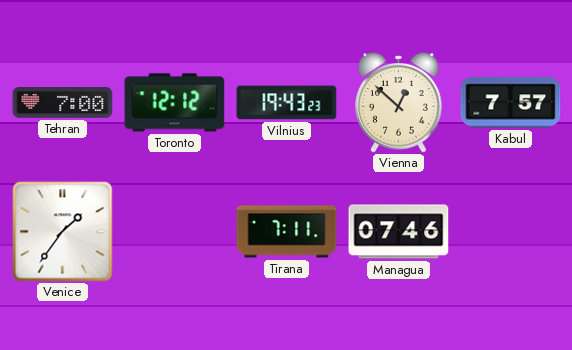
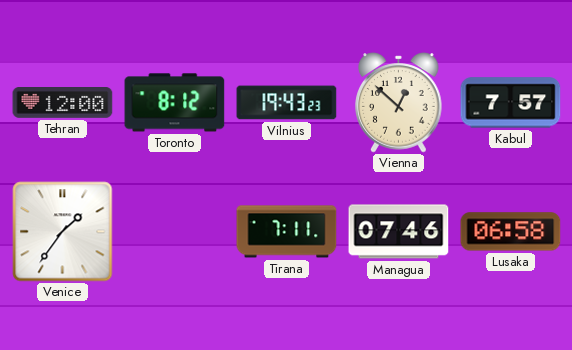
Tehran: 7:00 -> 12:00 (63, 103)
Toronto: 12:12 -> 8:12 (175, 103)
Lusaka: none -> 06:58 (511, 232)
